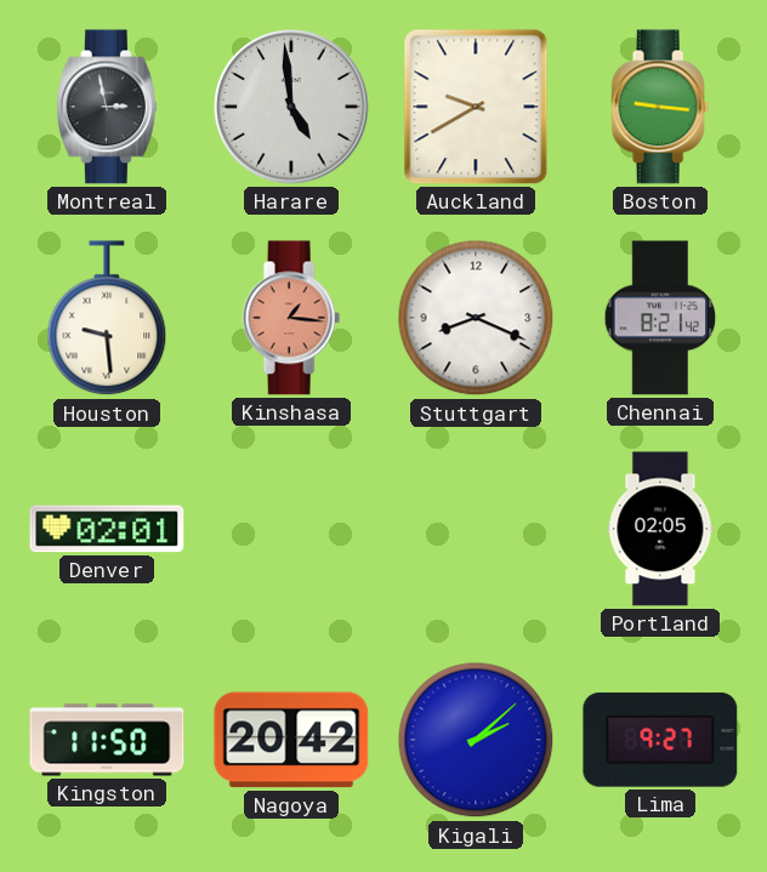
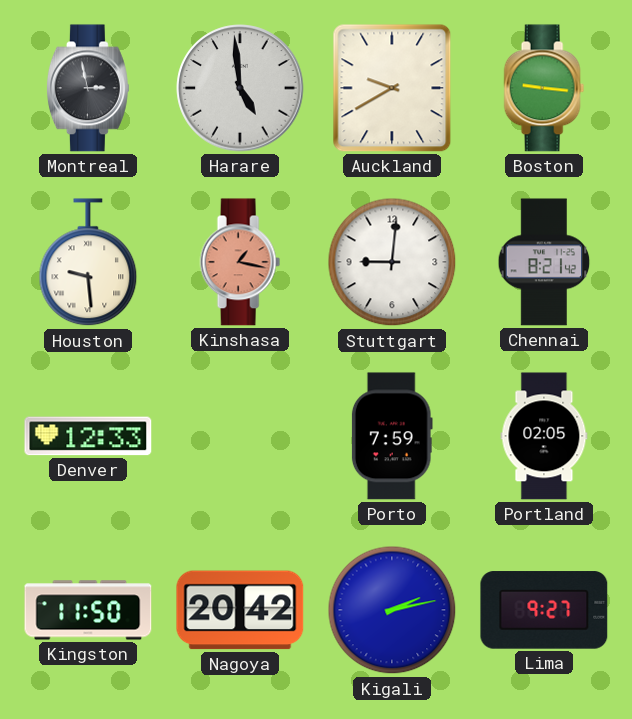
Kinshasa: 1:16 -> 1:17 (240, 262)
Stuttgart: 8:19 -> 9:01 (392, 262)
Denver: 02:01 -> 12:33 (88, 436)
Porto: none -> 7:59 (392, 436)
Kigali: 2:08 -> 2:13 (392, 610)
